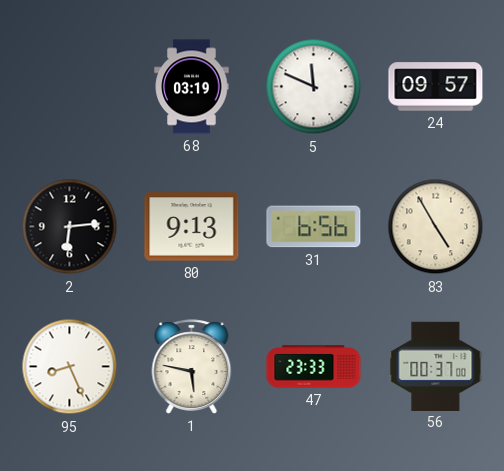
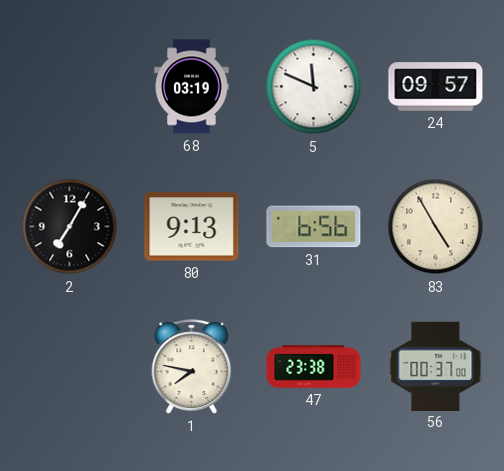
2: 6:14 -> 7:05 (70, 227)
95: 8:26 -> none (70, 367)
1: 5:47 -> 7:47 (192, 367)
47: 23:33 -> 23:38 (314, 367)
